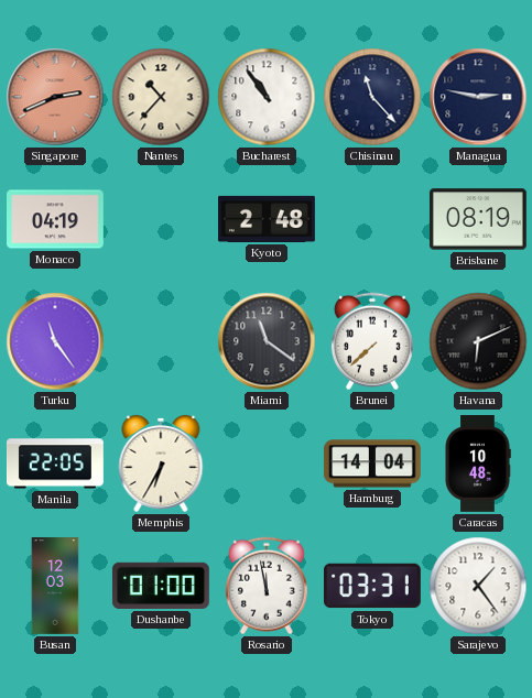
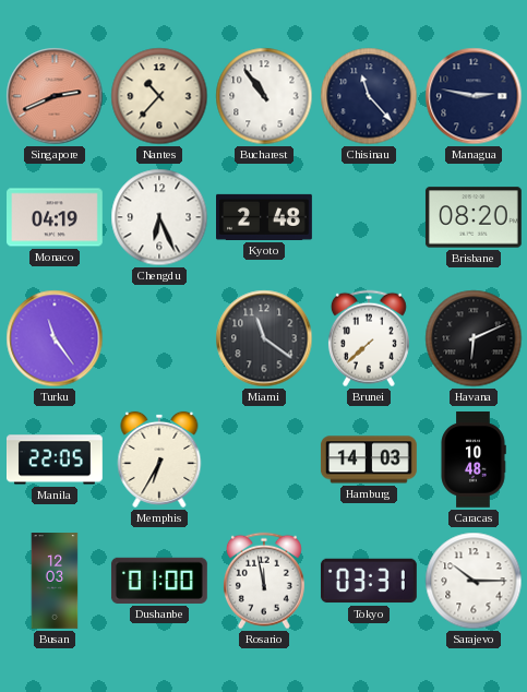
Chengdu: none -> 6:26 (159, 217)
Brisbane: 08:19 -> 08:20 (474, 217)
Hamburg: 14:04 -> 14:03 (369, 460)
Sarajevo: 1:24 -> 10:15 (474, 581)
